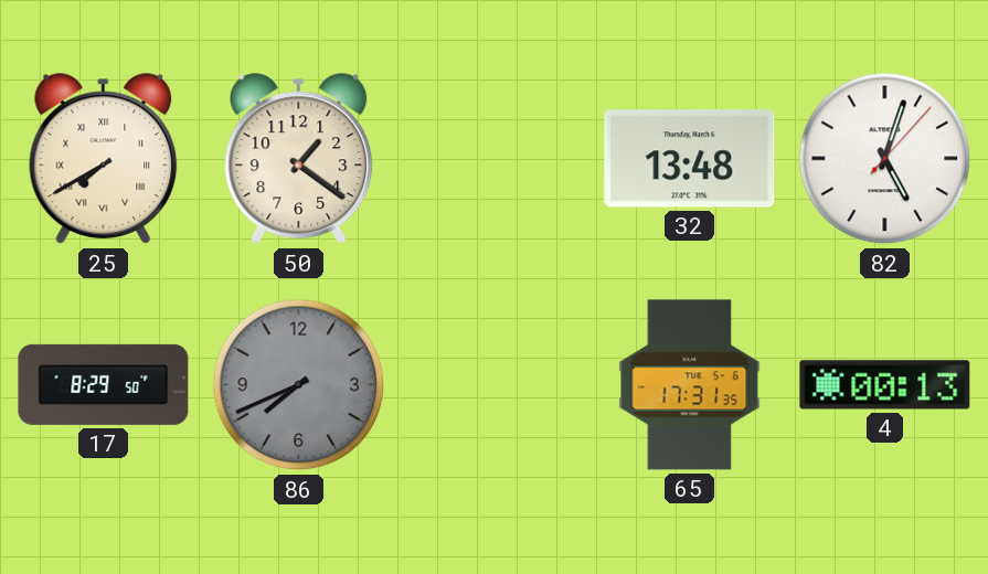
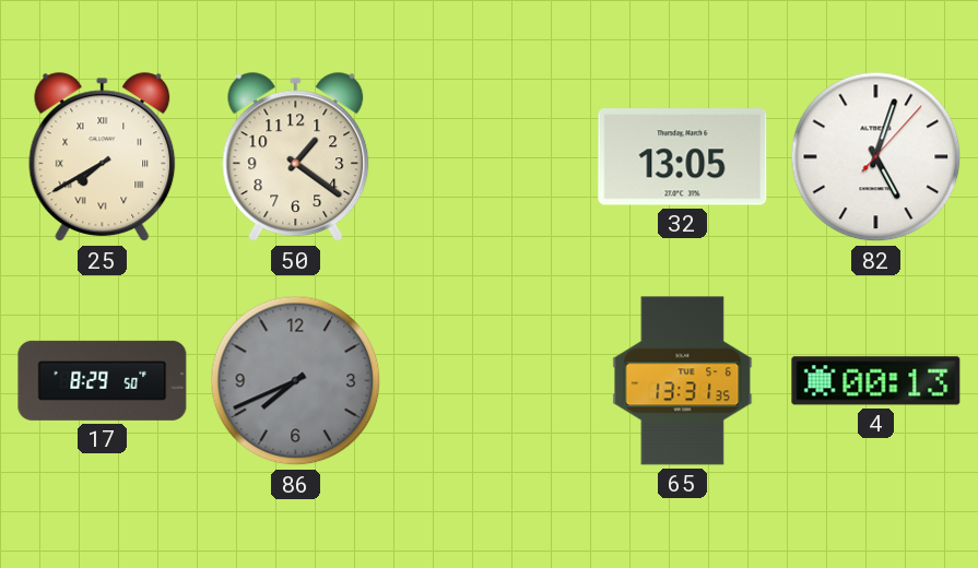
32: 13:48 -> 13:05 (683, 157)
65: 17:31 -> 13:31 (683, 381)
